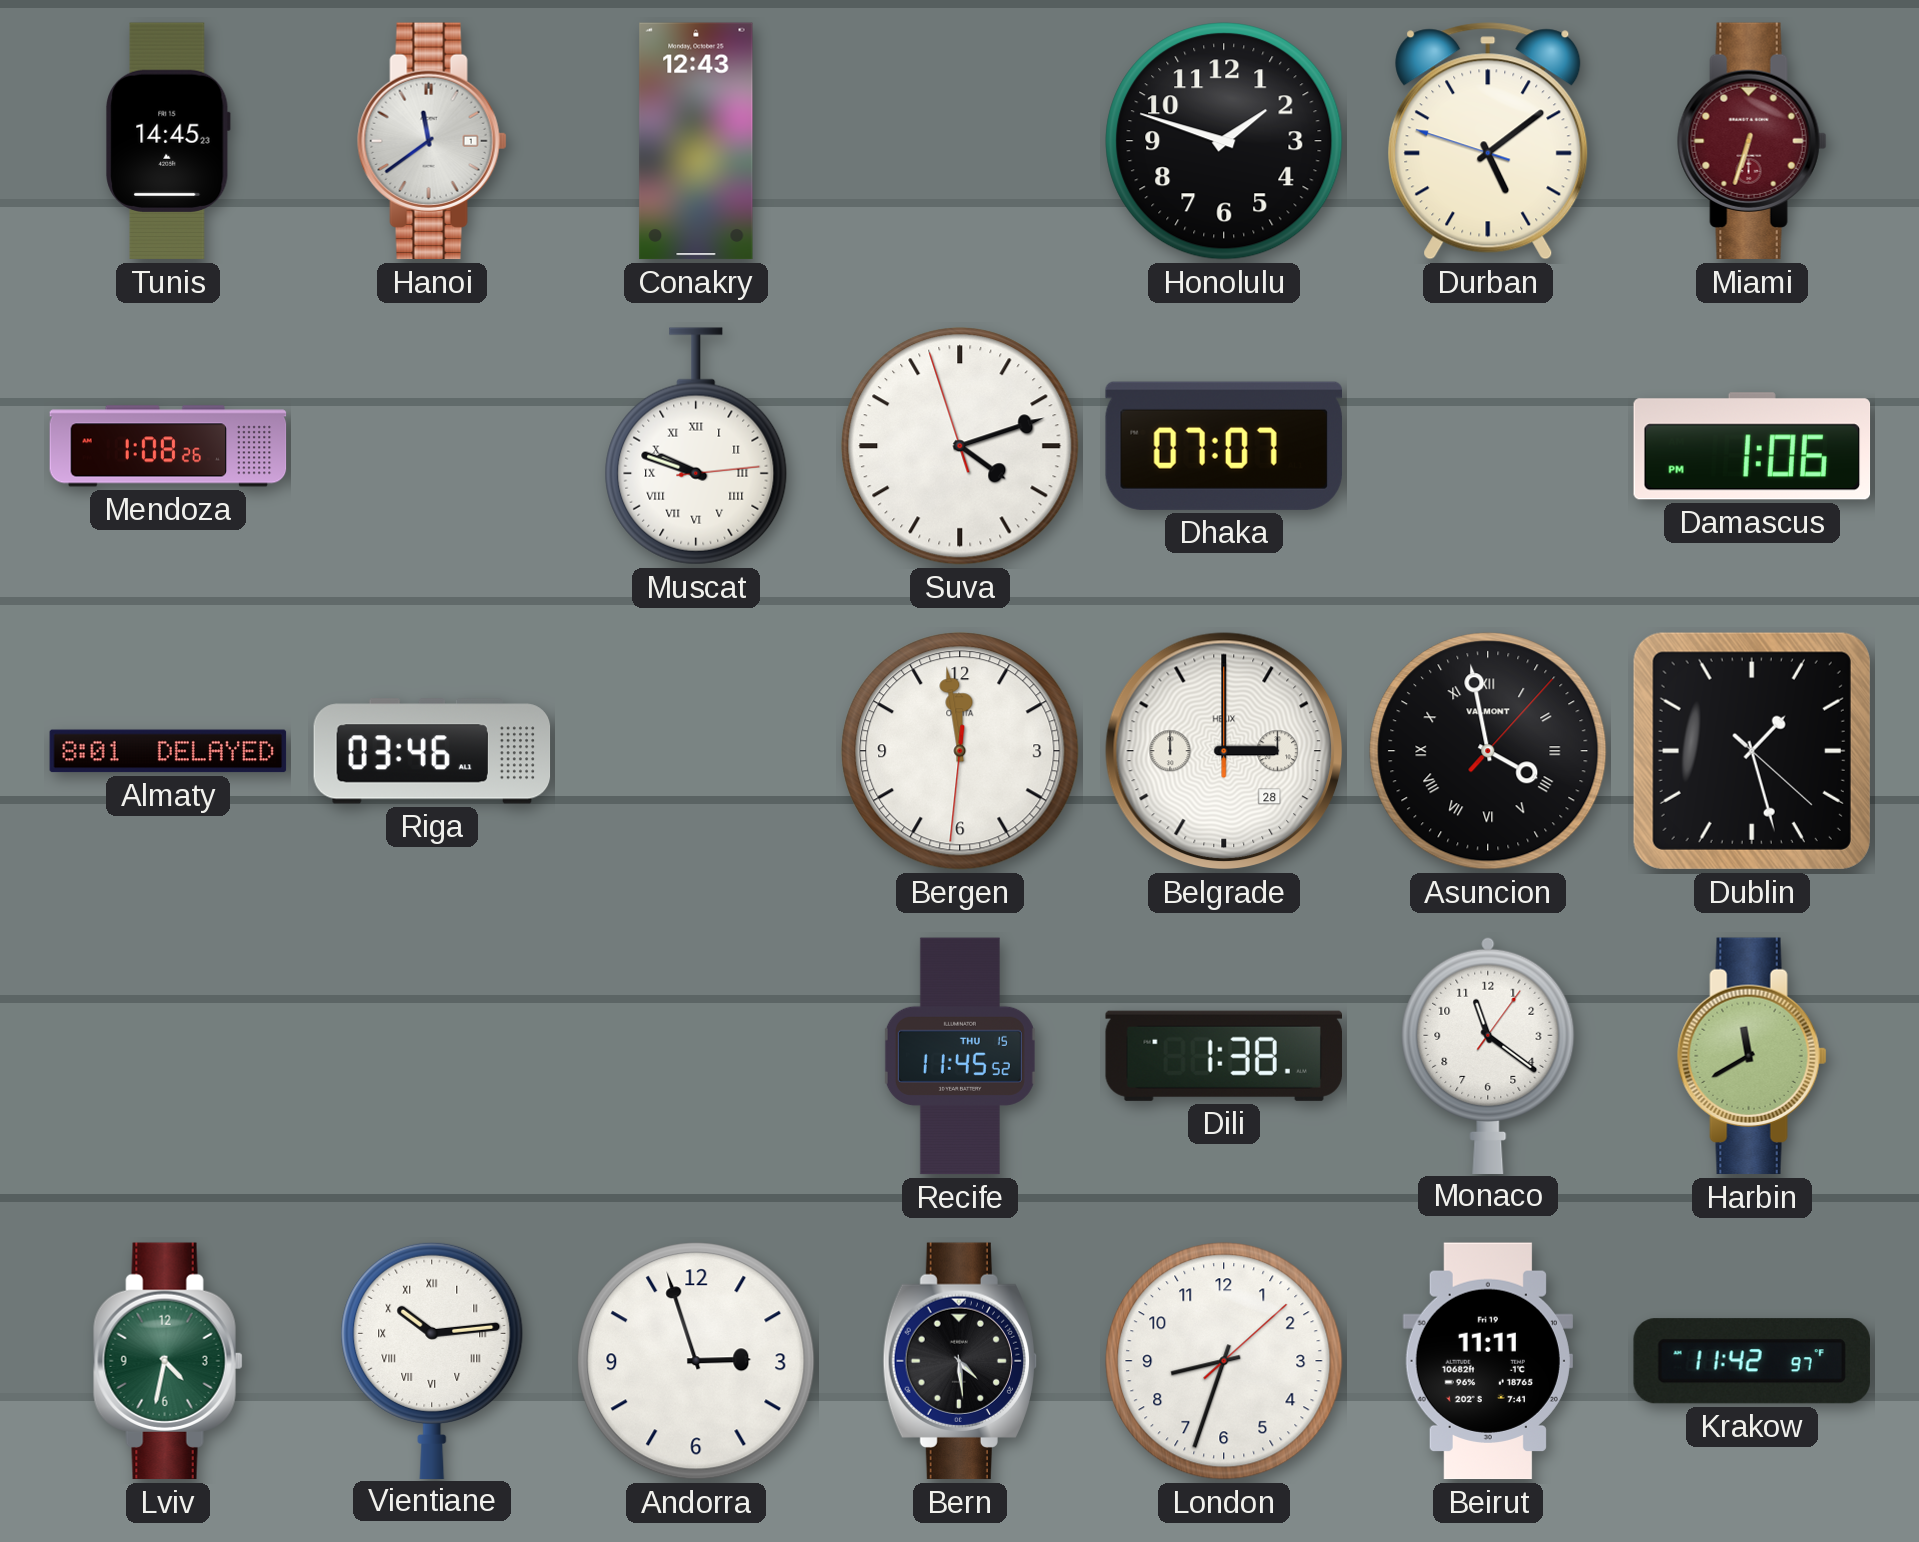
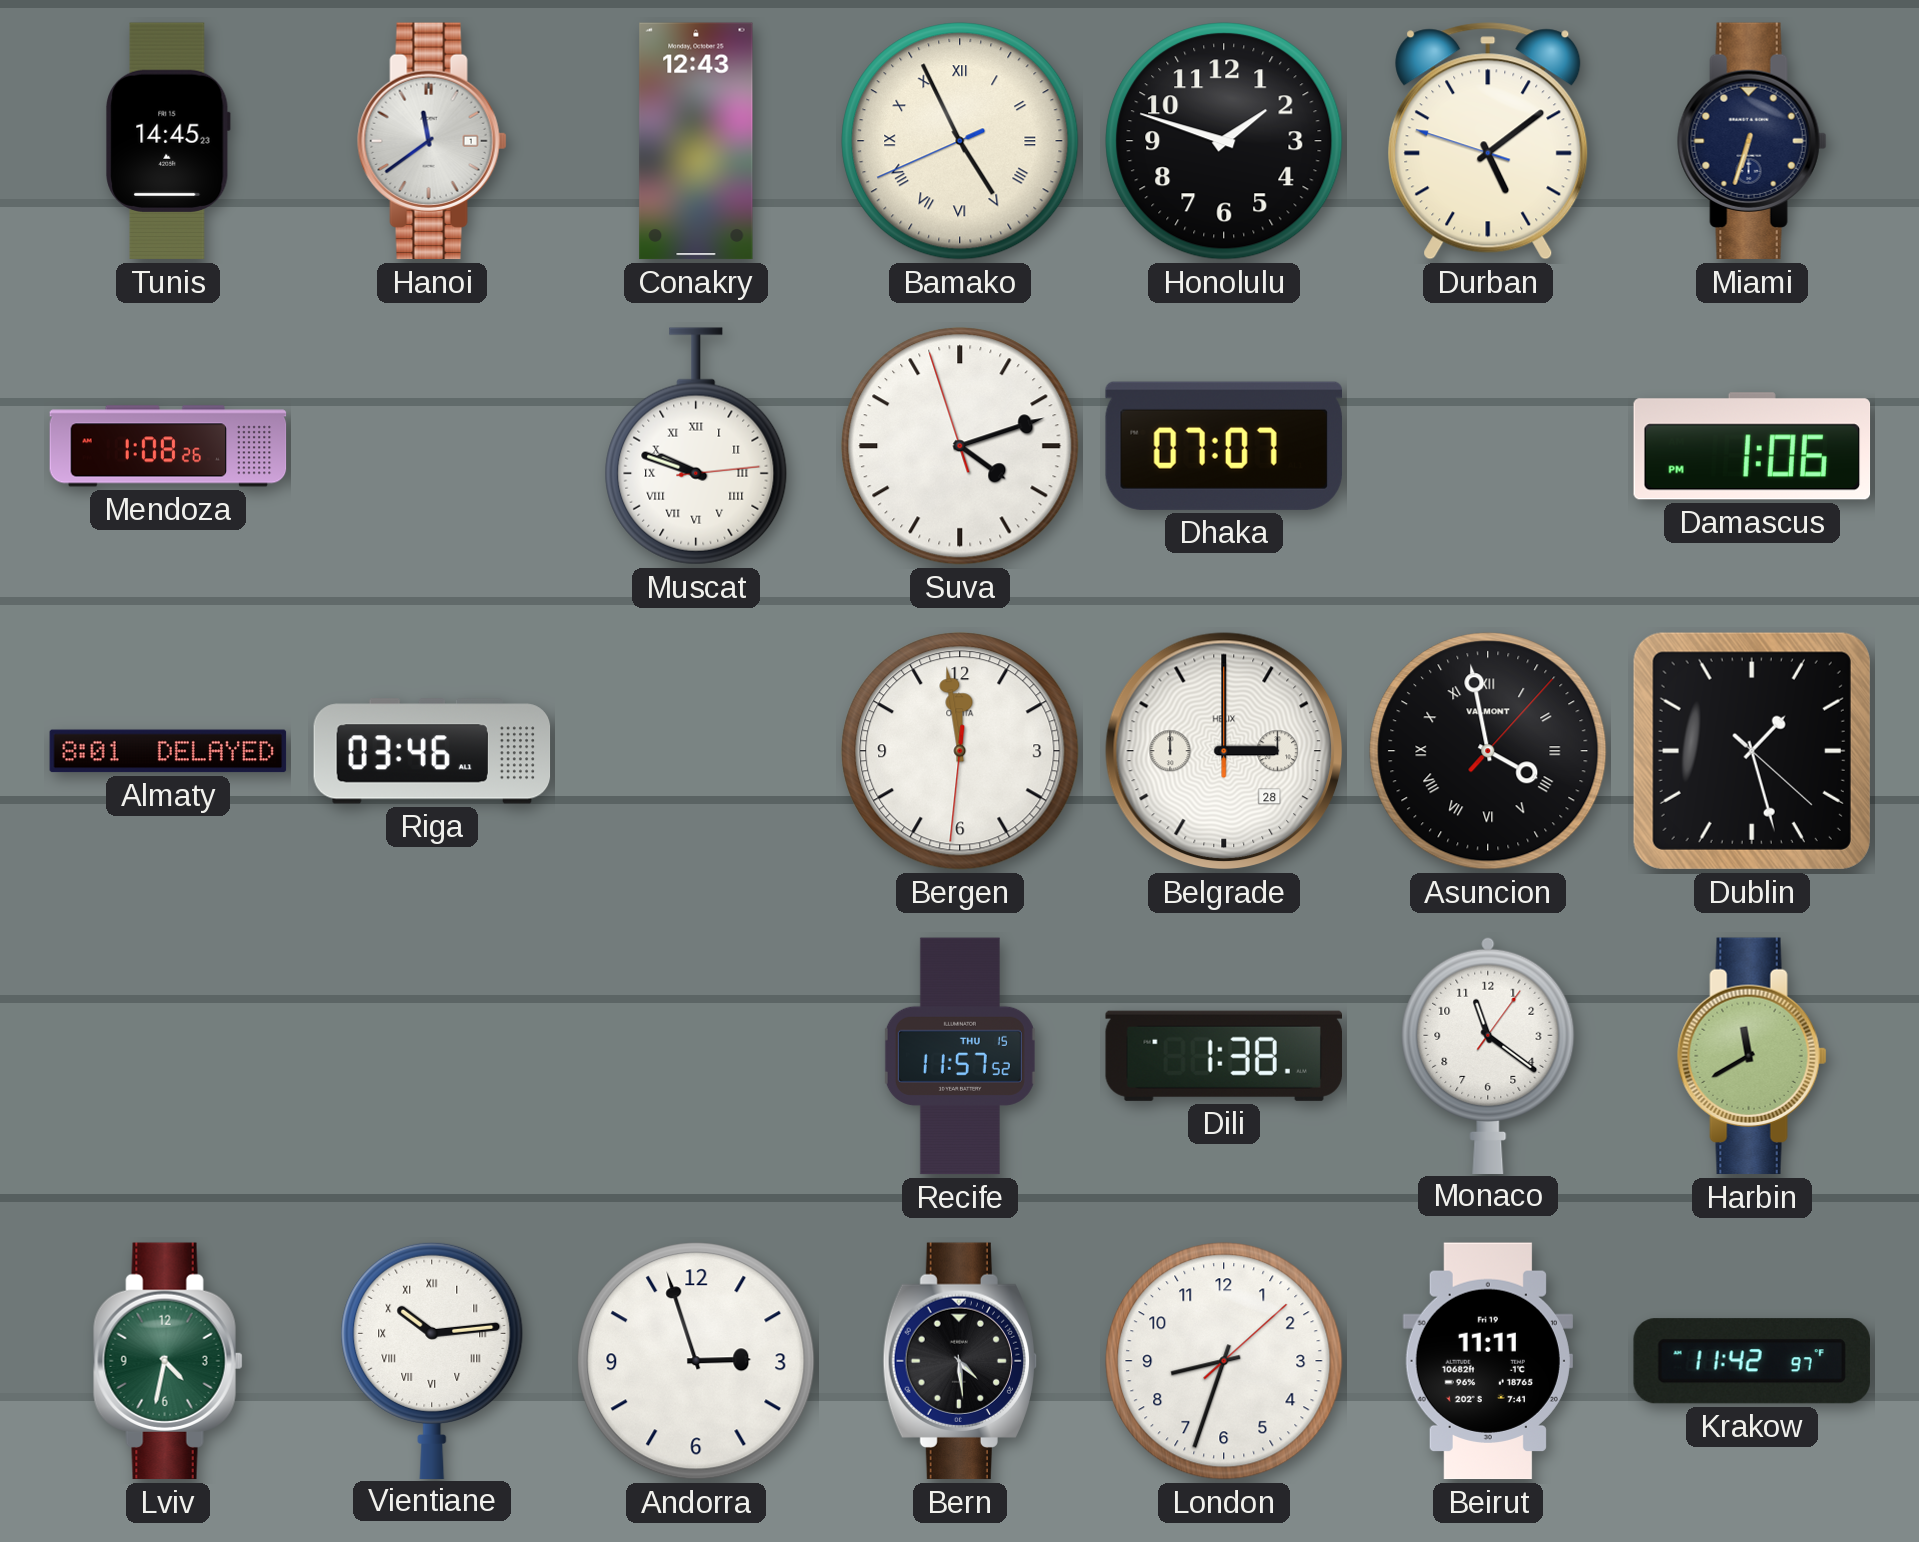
Bamako: none -> 4:55 (960, 141)
Miami dial: burgundy -> navy (1752, 141)
Recife: 11:45 -> 11:57 (960, 1056)
